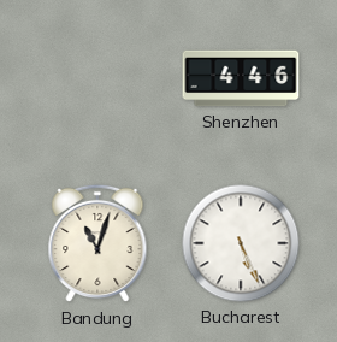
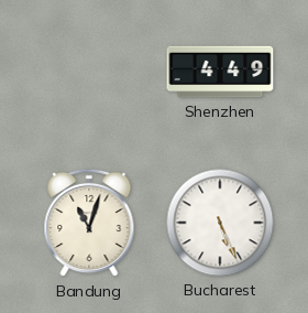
Shenzhen: 4:46 -> 4:49 (220, 72)
